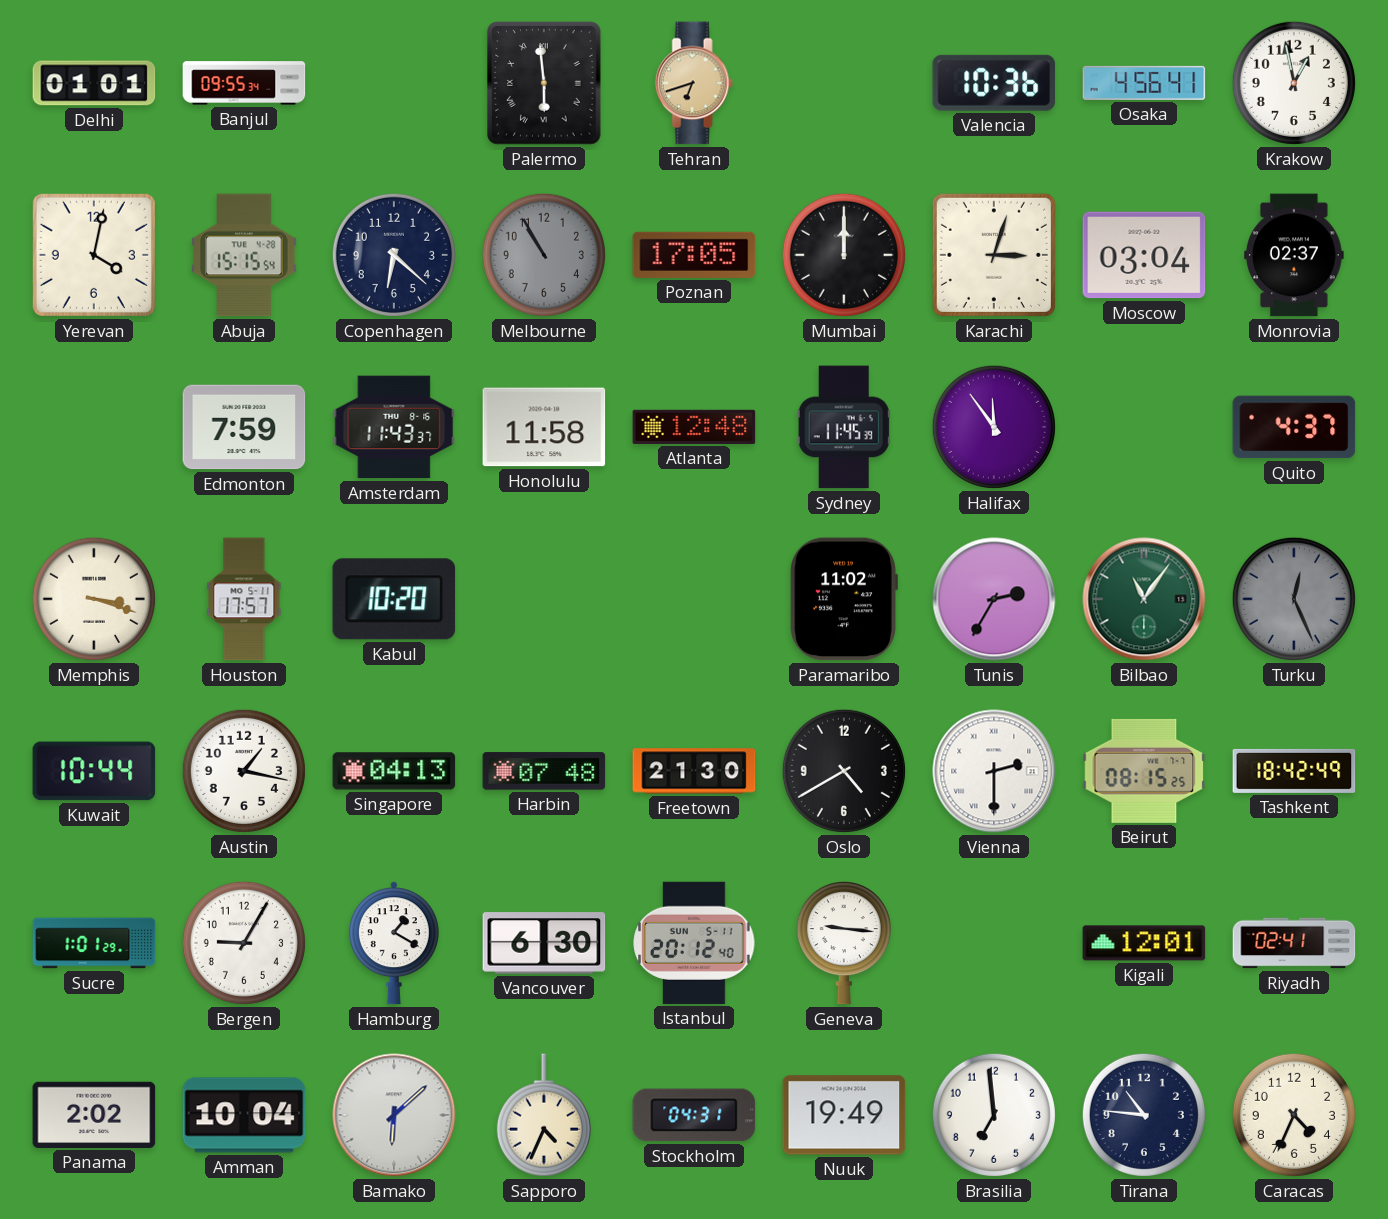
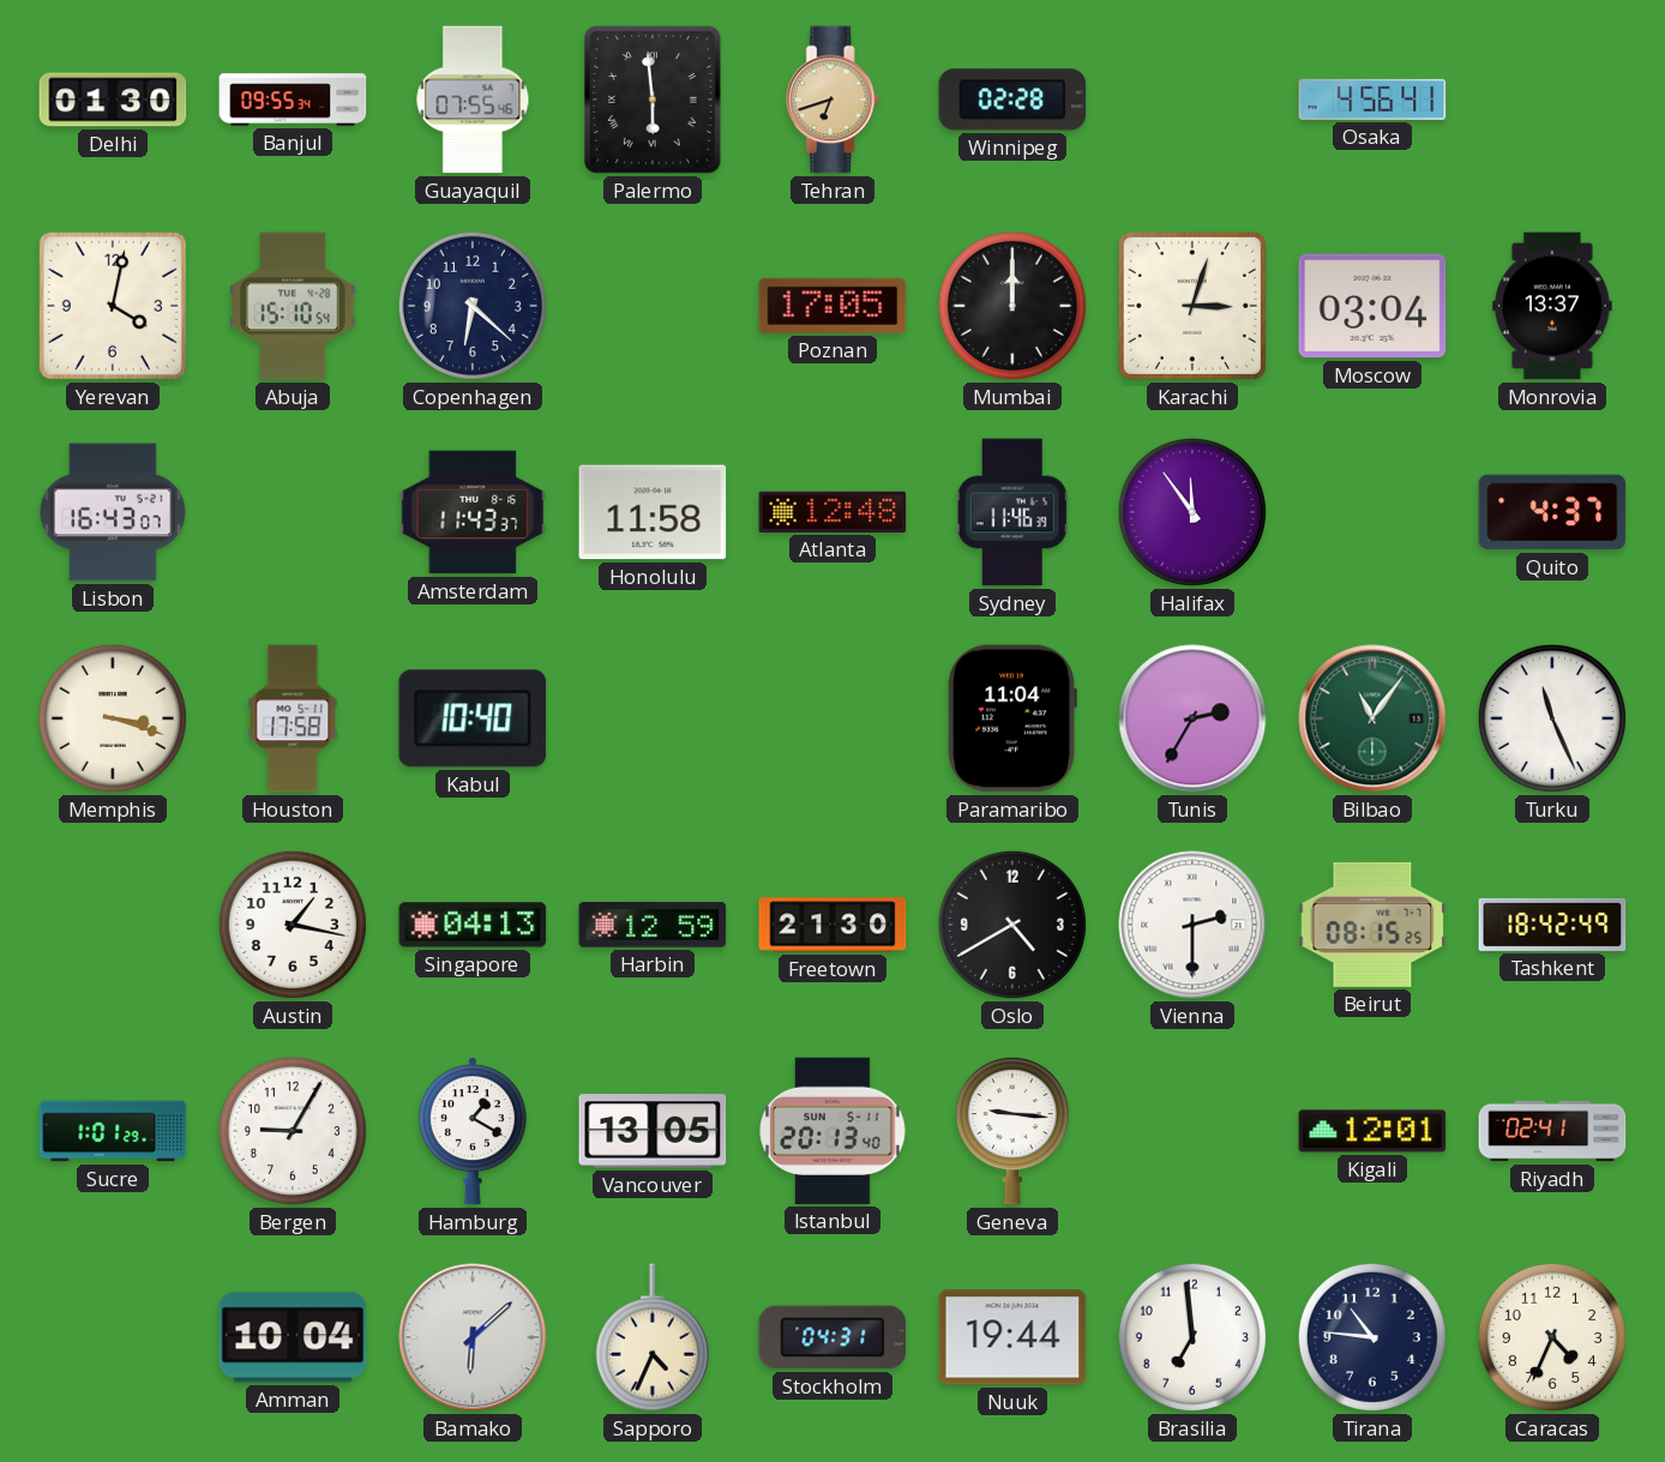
Delhi: 01:01 -> 01:30 (113, 100)
Guayaquil: none -> 07:55 (473, 100)
Winnipeg: none -> 02:28 (1012, 100)
Valencia: 10:36 -> none (994, 83)
Krakow: 12:58 -> none (1294, 83)
Abuja: 15:15 -> 15:10 (293, 306)
Melbourne: 10:55 -> none (544, 255)
Monrovia: 02:37 -> 13:37 (1552, 306)
Lisbon: none -> 16:43 (113, 512)
Edmonton: 7:59 -> none (244, 427)
Sydney: 11:45 -> 11:46 (1012, 512)
Houston: 17:57 -> 17:58 (293, 718)
Kabul: 10:20 -> 10:40 (473, 718)
Paramaribo: 11:02 -> 11:04 (1012, 718)
Turku: 12:26 -> 11:26 (1552, 718)
Turku dial: grey -> white (1552, 718)
Kuwait: 10:44 -> none (94, 771)
Harbin: 07:48 -> 12:59 (653, 925)
Vancouver: 6:30 -> 13:05 (653, 1131)
Istanbul: 20:12 -> 20:13 (832, 1131)
Panama: 2:02 -> none (94, 1115)
Nuuk: 19:49 -> 19:44 (1012, 1337)
